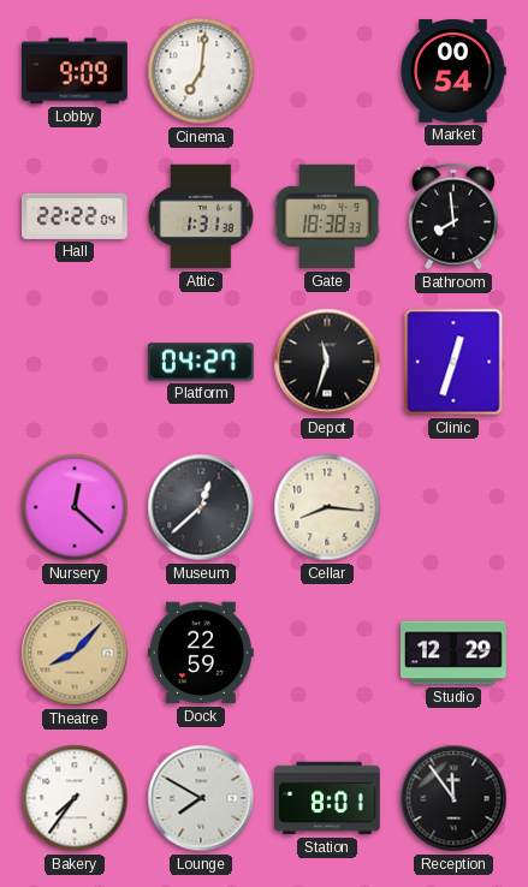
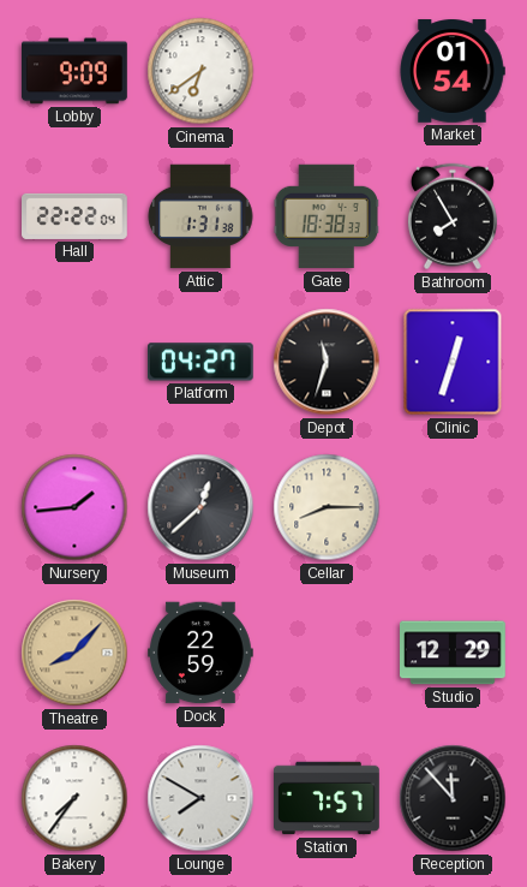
Cinema: 7:01 -> 6:39 (200, 71)
Market: 00:54 -> 01:54 (453, 71)
Bathroom: 7:59 -> 7:55 (453, 216)
Nursery: 12:22 -> 1:44 (74, 507)
Cellar: 8:16 -> 8:15 (327, 507)
Station: 8:01 -> 7:57 (328, 798)
Reception: 11:54 -> 11:53 (453, 798)
